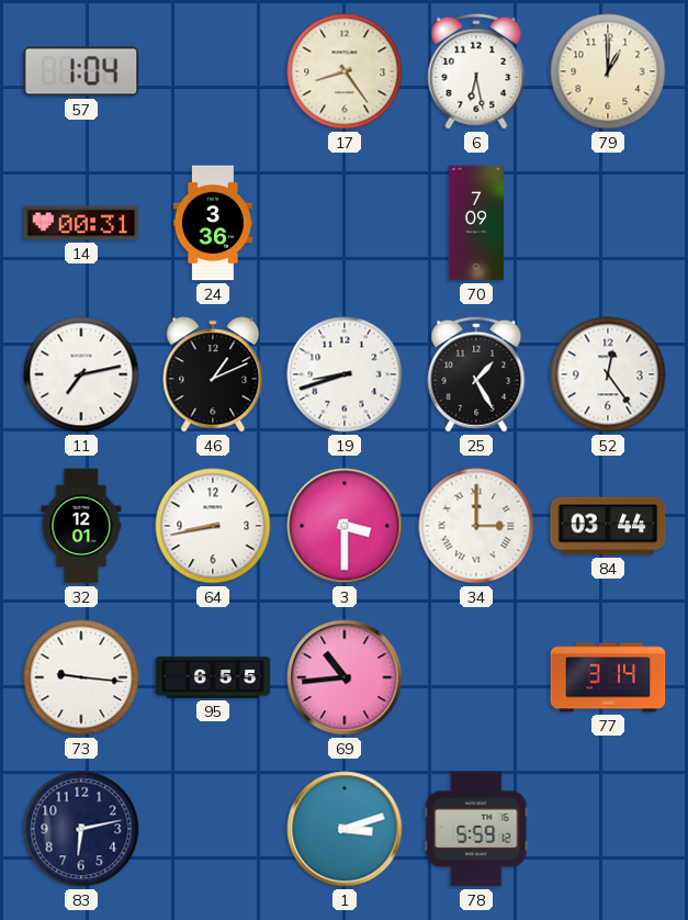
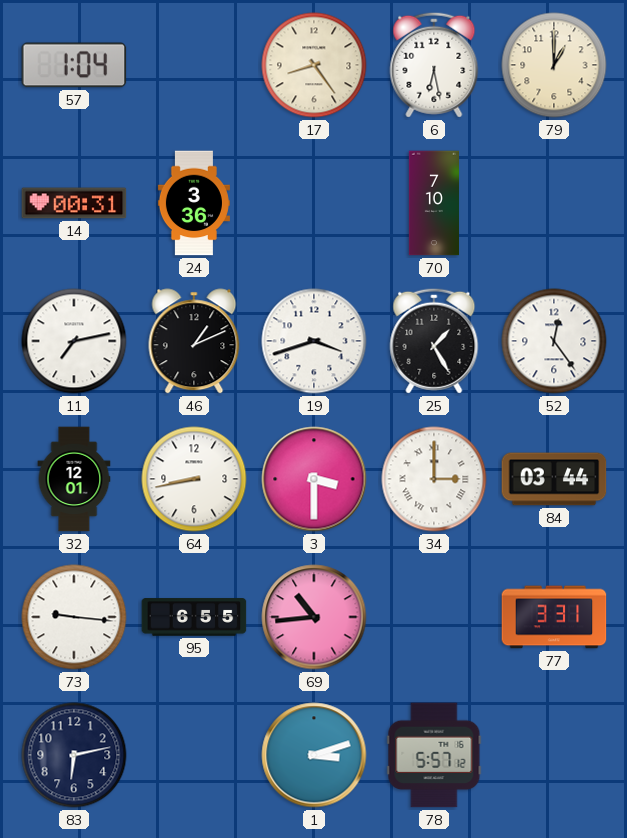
70: 7:09 -> 7:10 (433, 203)
19: 8:42 -> 3:42 (314, 341)
77: 3:14 -> 3:31 (554, 617)
78: 5:59 -> 5:57 (434, 755)
